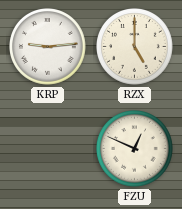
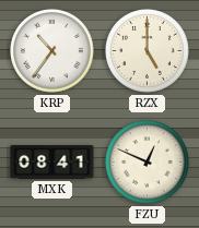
KRP: 9:14 -> 10:36 (52, 51)
MXK: none -> 08:41 (52, 163)
